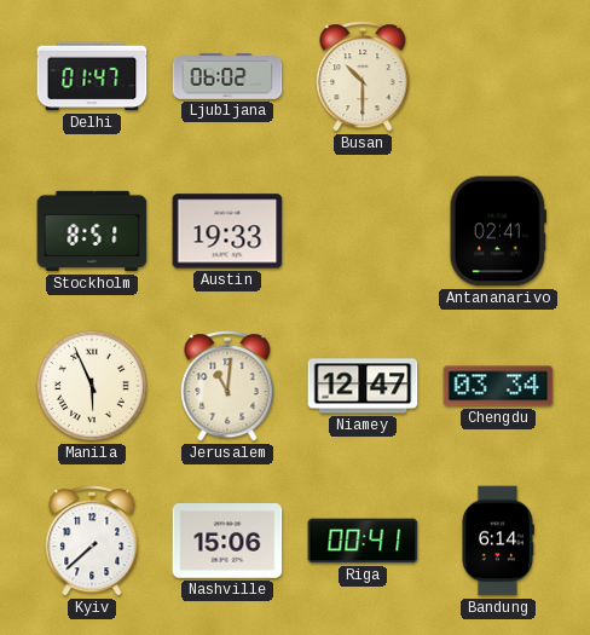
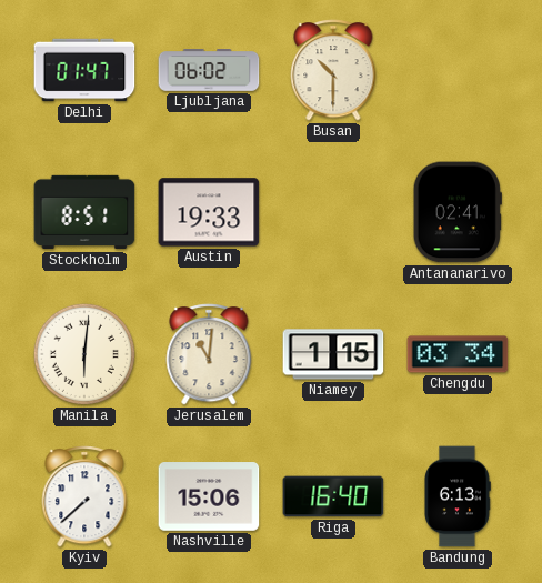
Manila: 5:56 -> 6:01 (84, 354)
Niamey: 12:47 -> 1:15 (333, 354)
Riga: 00:41 -> 16:40 (333, 496)
Bandung: 6:14 -> 6:13 (458, 496)
